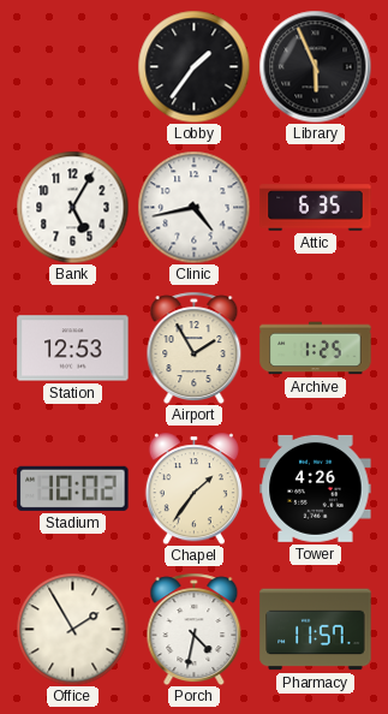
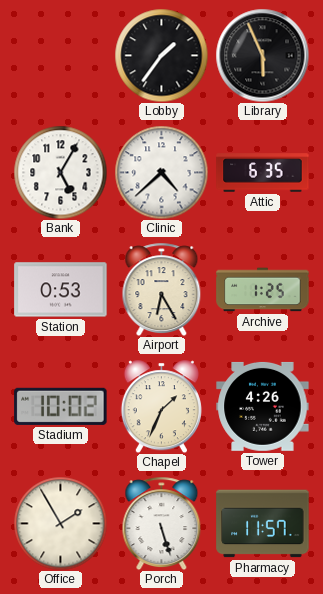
Clinic: 4:43 -> 4:38 (161, 172)
Station: 12:53 -> 0:53 (61, 290)
Airport: 1:55 -> 6:25 (162, 289)
Chapel: 1:36 -> 1:34 (161, 406)
Porch: 4:32 -> 5:27 (162, 523)
